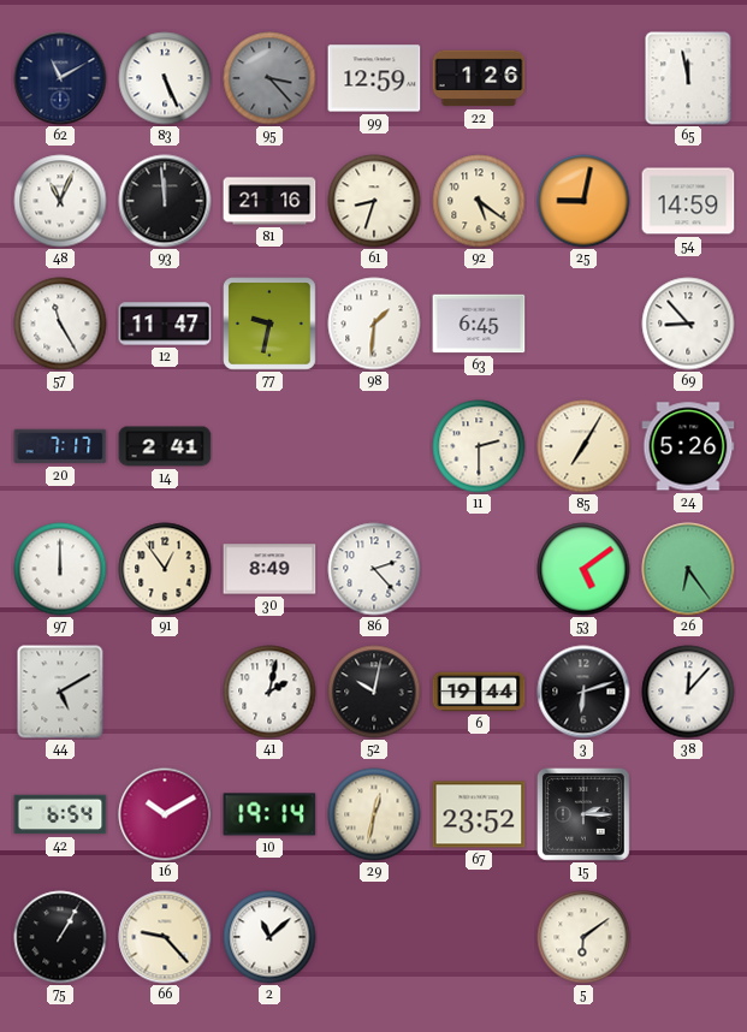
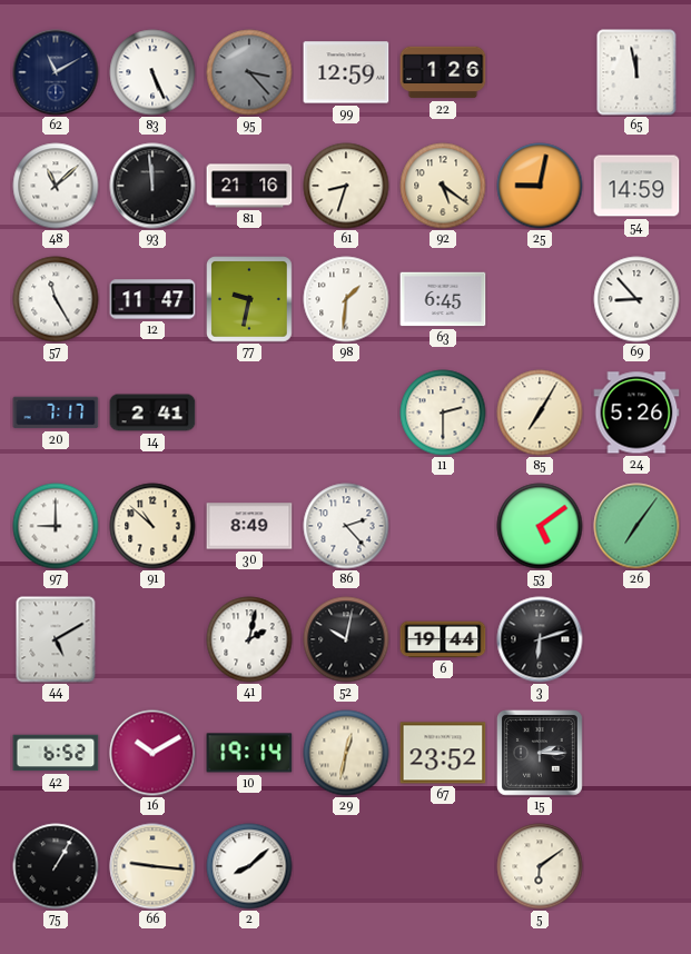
48: 11:04 -> 11:08 (56, 186)
97: 12:00 -> 9:00 (56, 526)
91: 12:54 -> 10:52 (152, 526)
26: 6:24 -> 7:06 (636, 526)
38: 12:07 -> none (688, 692)
42: 6:54 -> 6:52 (56, 753)
66: 9:23 -> 9:16 (152, 866)
2: 11:08 -> 8:08 (249, 866)
